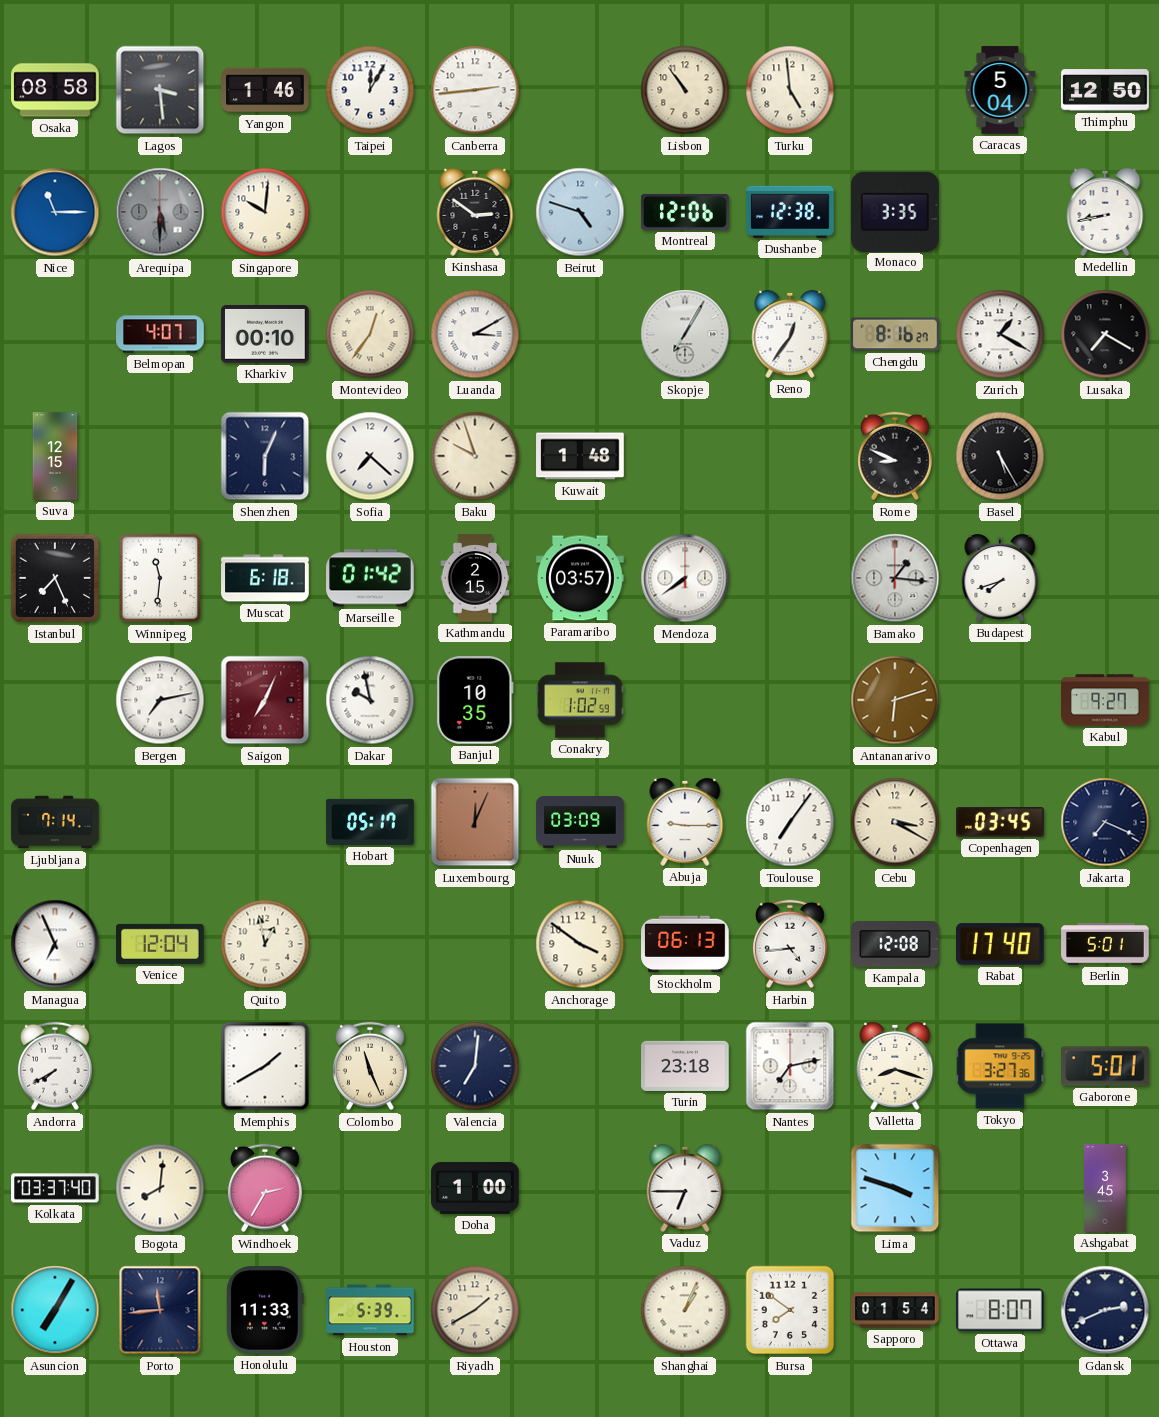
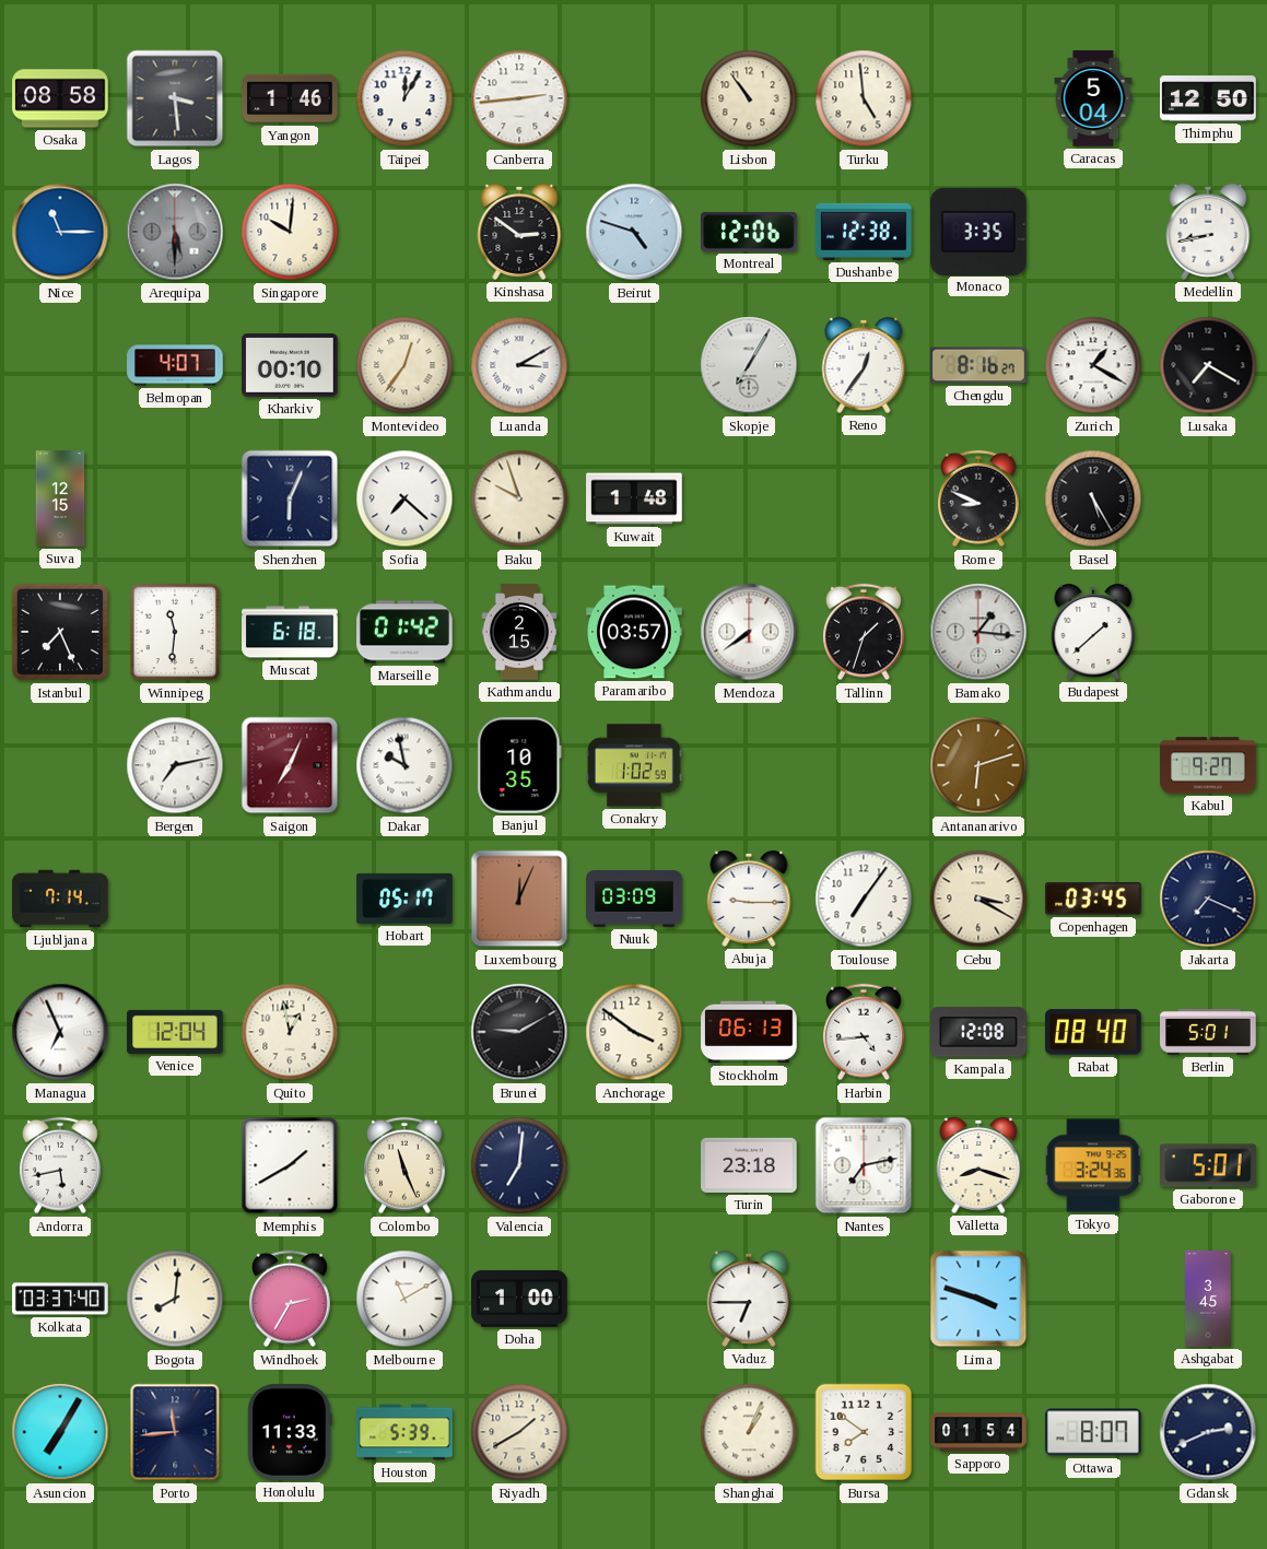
Tallinn: none -> 1:33 (864, 632)
Budapest: 7:42 -> 1:38 (1093, 632)
Brunei: none -> 9:10 (519, 1032)
Rabat: 17:40 -> 08:40 (1094, 1032)
Andorra: 7:40 -> 5:43 (60, 1165)
Tokyo: 3:27 -> 3:24 (1093, 1165)
Melbourne: none -> 11:10 (404, 1299)
